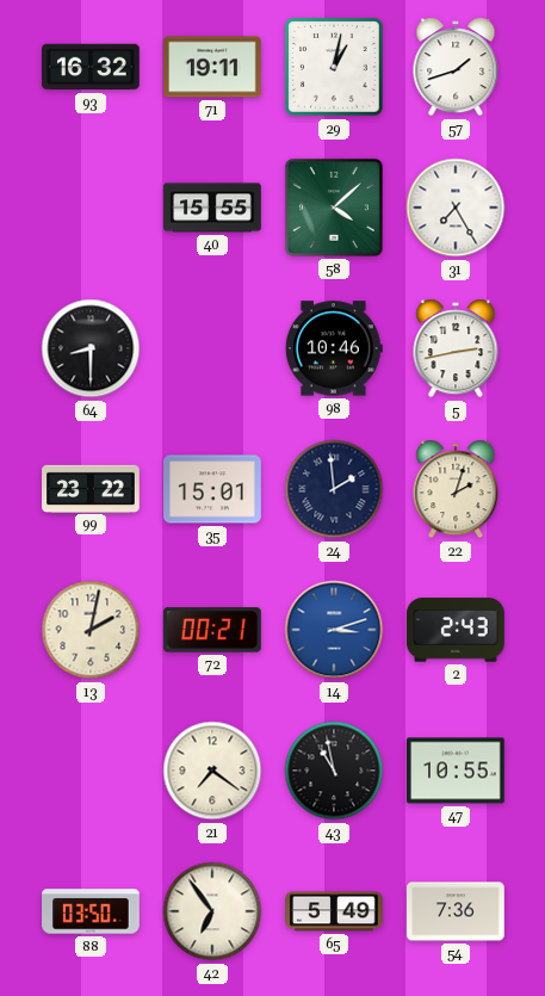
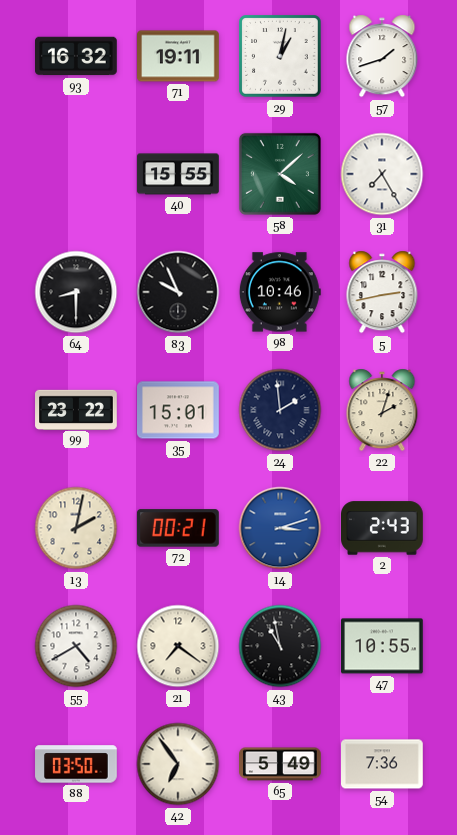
83: none -> 9:56 (178, 292)
55: none -> 4:40 (76, 646)
